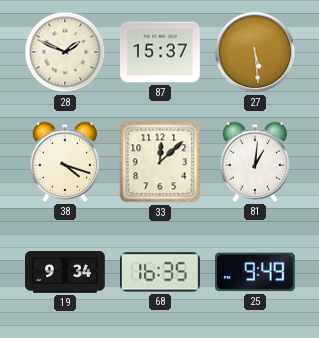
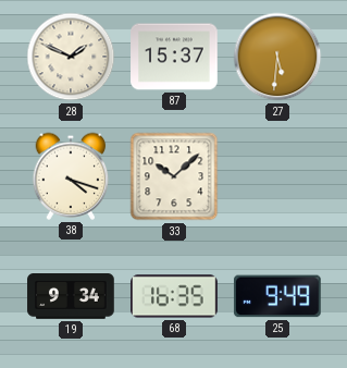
27: 5:29 -> 5:31 (277, 57)
33: 12:08 -> 10:08 (174, 176)
81: 1:01 -> none (255, 162)
